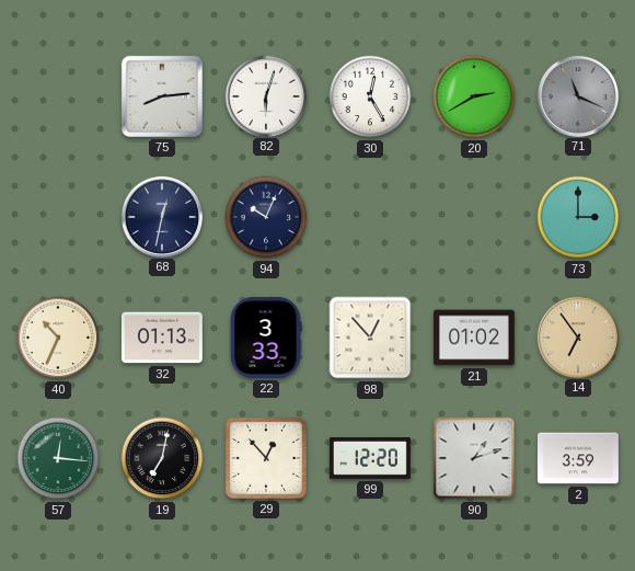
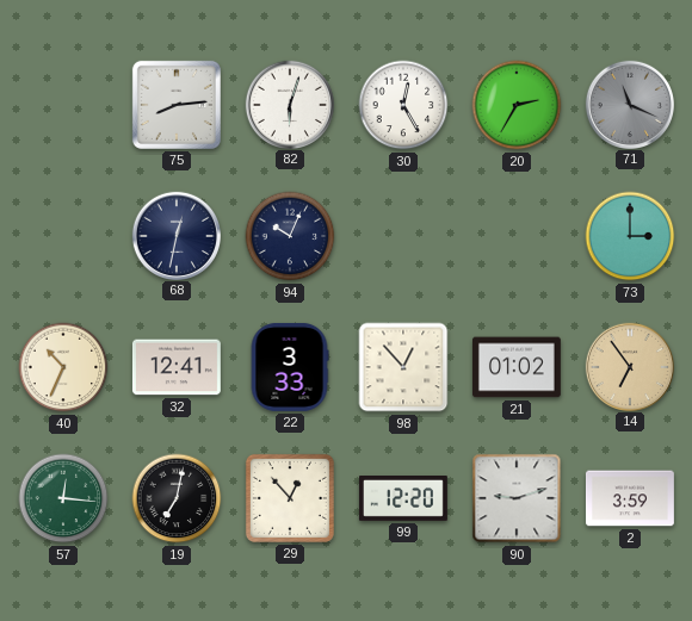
20: 2:40 -> 2:35 (517, 105)
32: 01:13 -> 12:41 (177, 367)
90: 1:12 -> 9:12 (517, 498)
